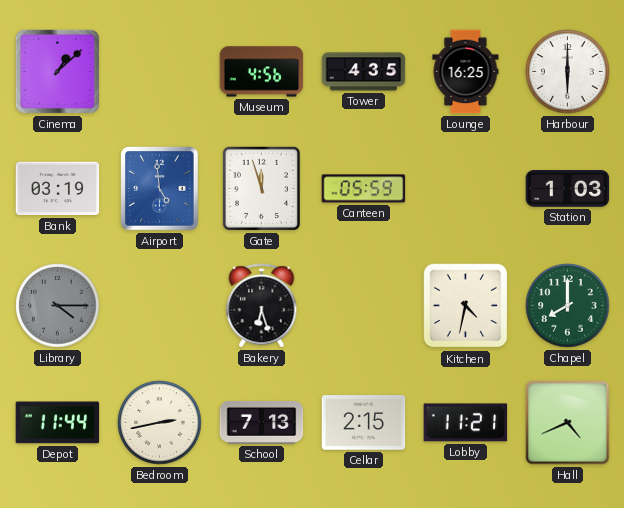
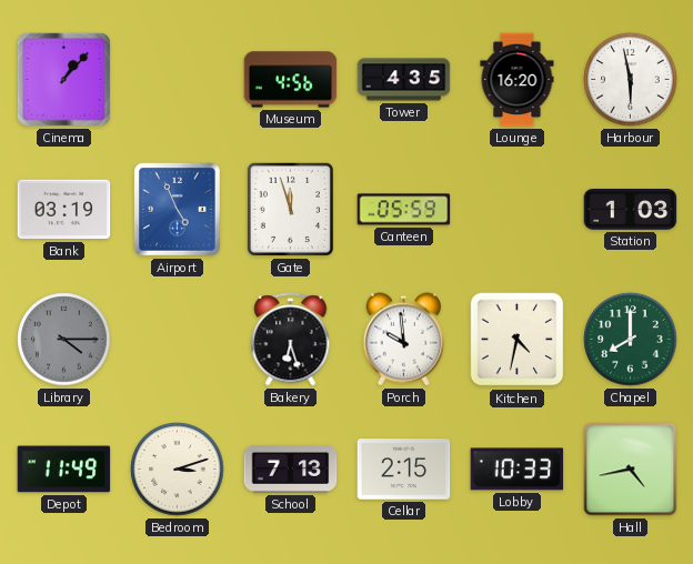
Cinema: 1:08 -> 1:07 (63, 79)
Lounge: 16:25 -> 16:20 (518, 80)
Harbour: 6:00 -> 5:58 (631, 80)
Airport: 4:59 -> 4:56 (178, 210)
Porch: none -> 9:59 (403, 340)
Depot: 11:44 -> 11:49 (64, 470)
Bedroom: 2:43 -> 3:12 (178, 470)
Lobby: 11:21 -> 10:33 (518, 470)
Hall: 4:41 -> 4:43 (631, 470)
